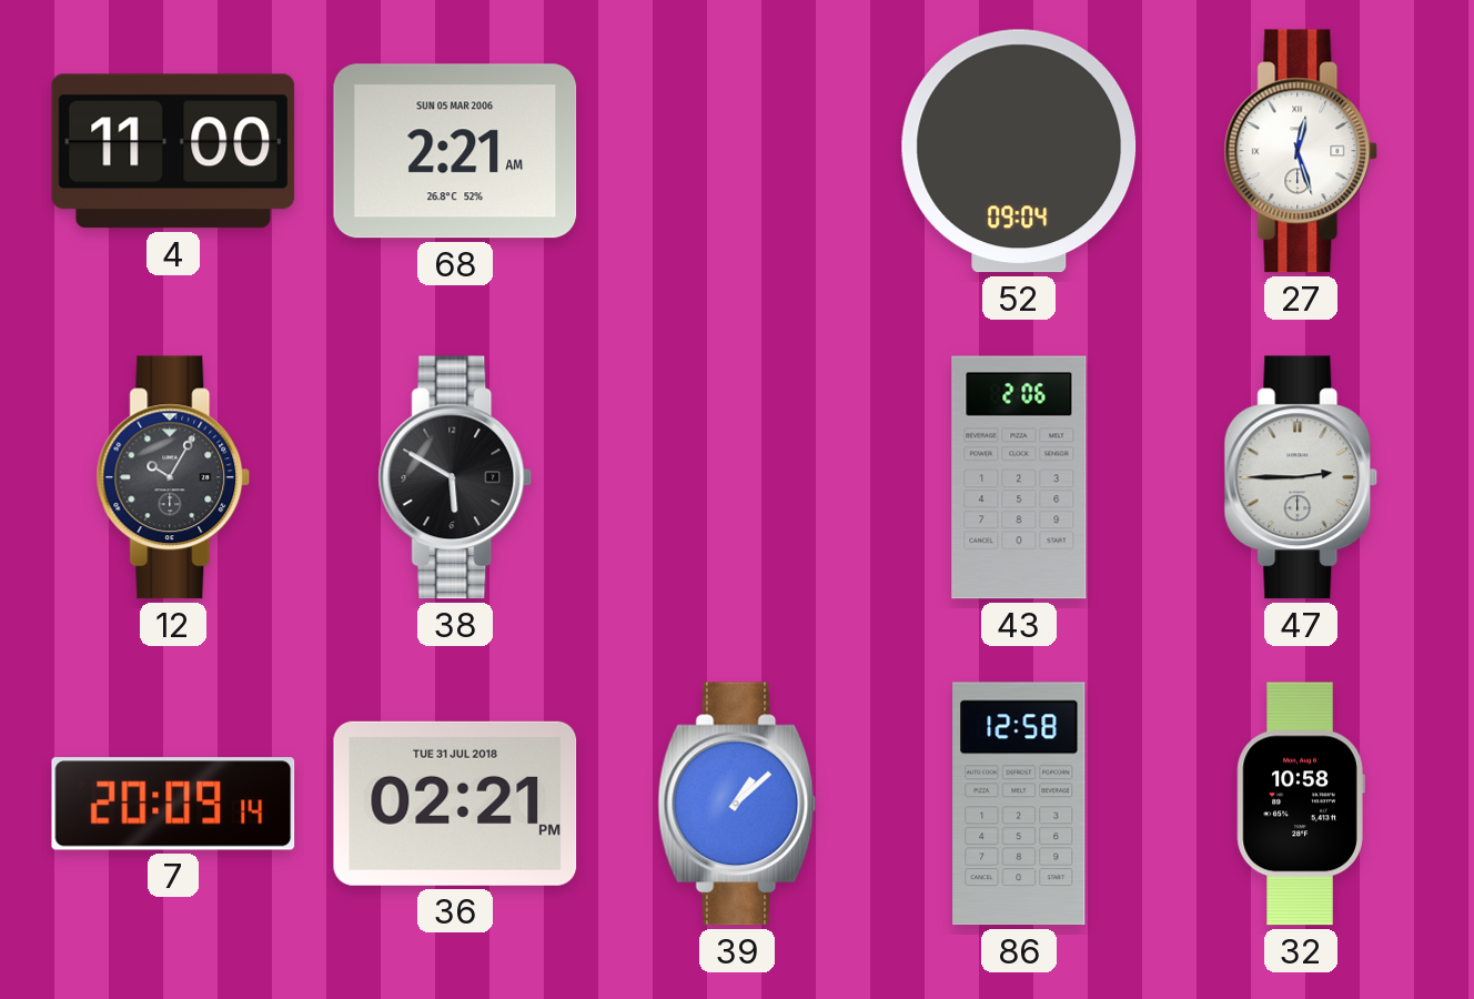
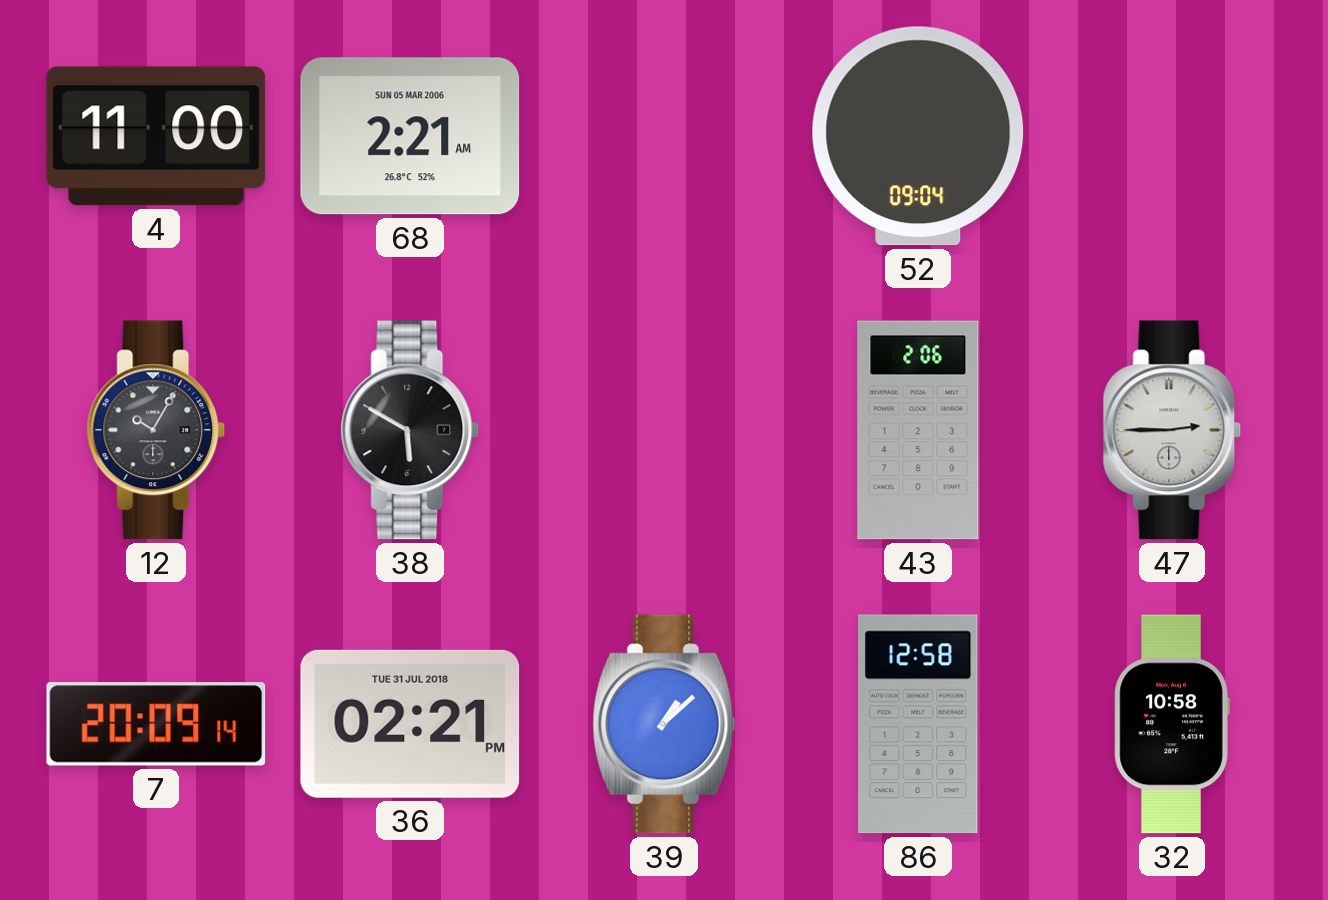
27: 12:27 -> none (1301, 151)
